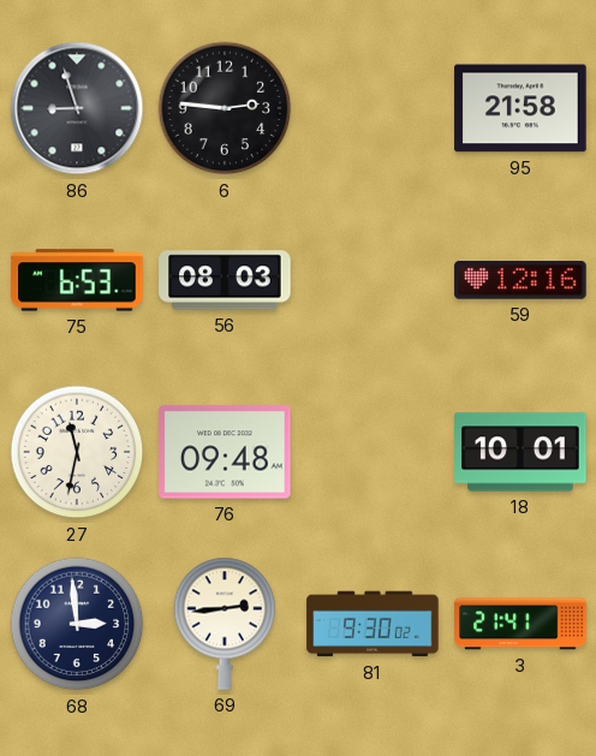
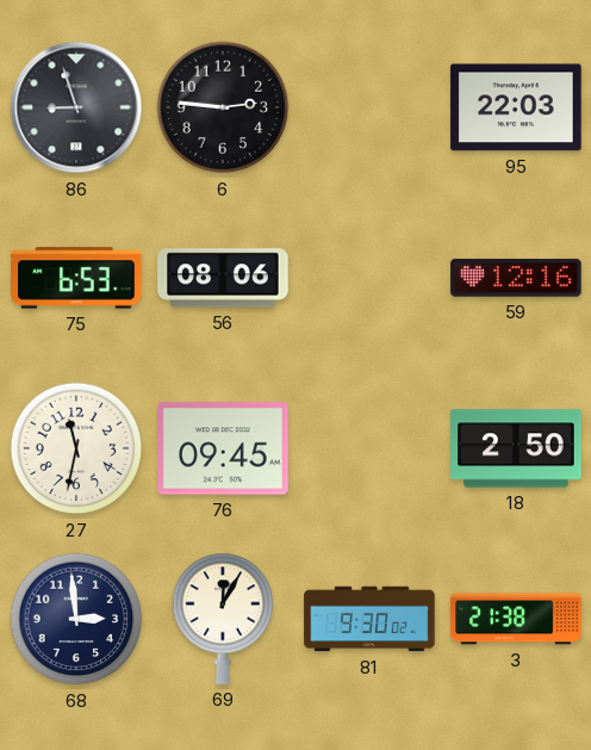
95: 21:58 -> 22:03 (516, 107)
56: 08:03 -> 08:06 (223, 278)
76: 09:48 -> 09:45 (223, 448)
18: 10:01 -> 2:50 (516, 448)
69: 2:44 -> 12:05 (223, 619)
3: 21:41 -> 21:38 (516, 619)
